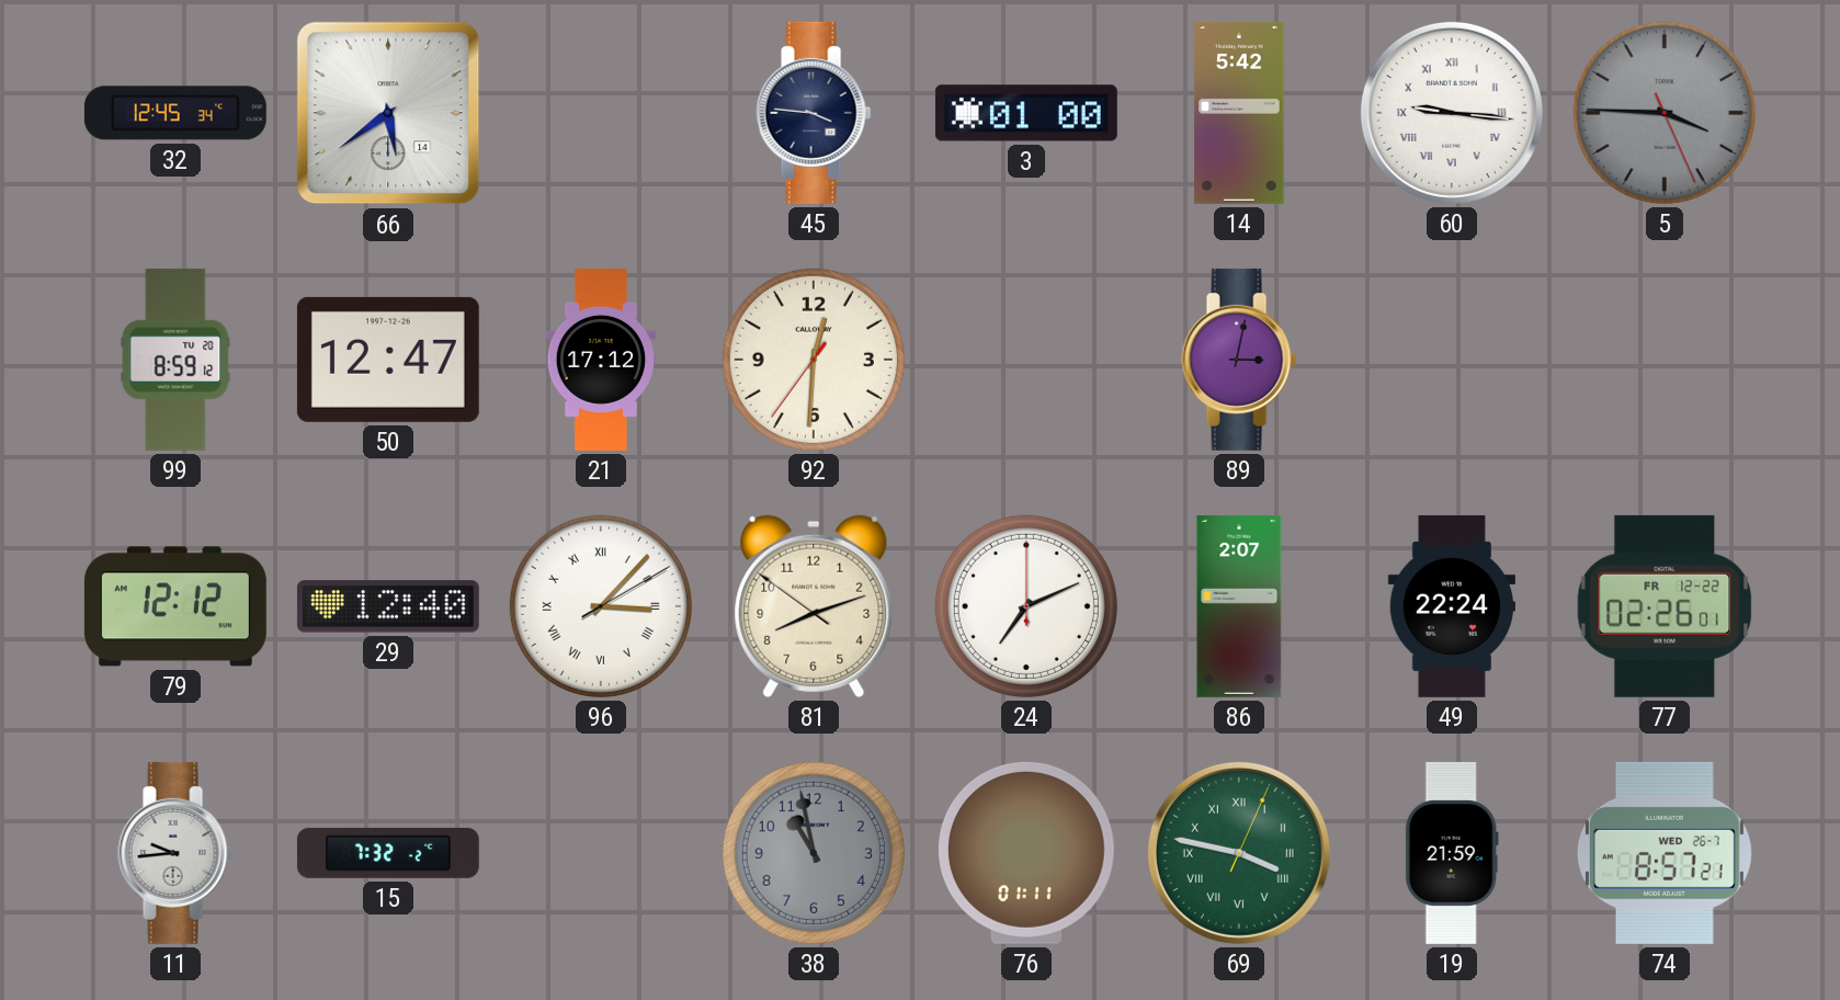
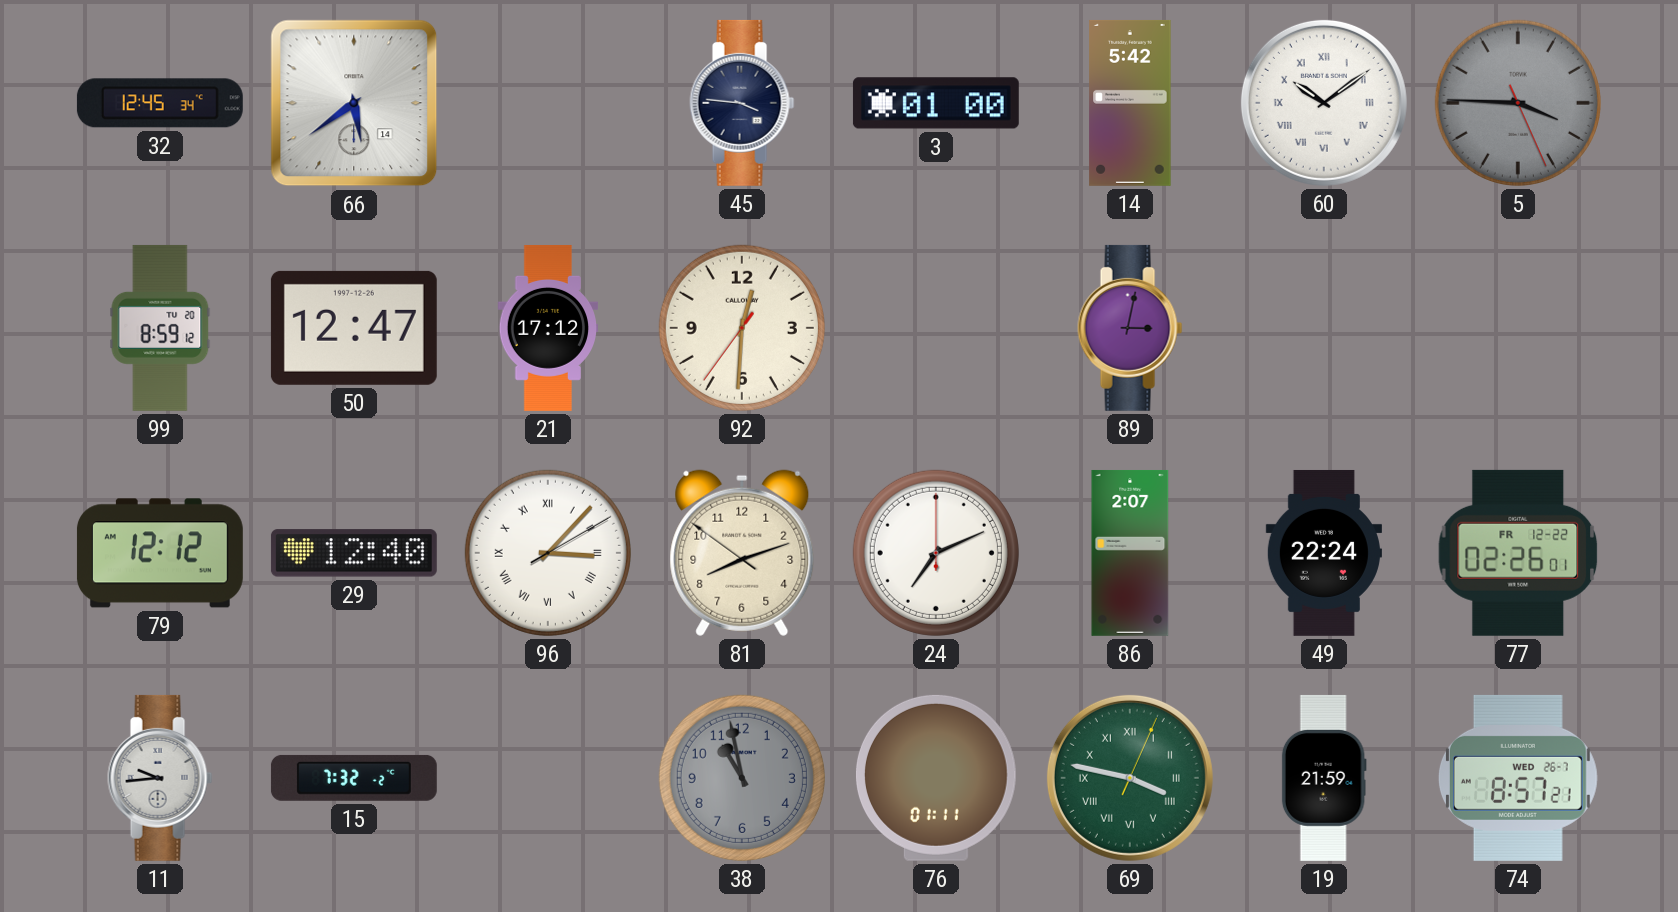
60: 9:16 -> 10:09 (1324, 103)
